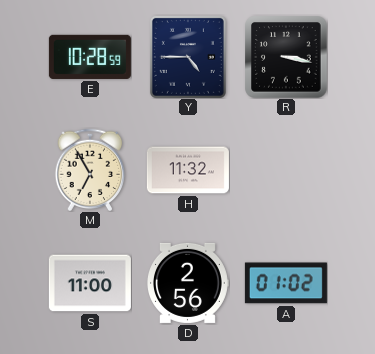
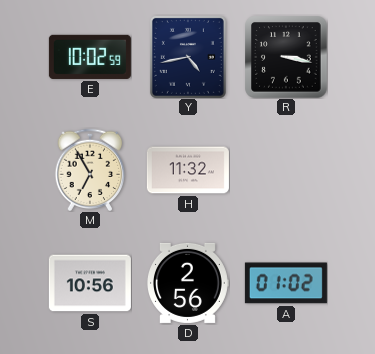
E: 10:28 -> 10:02 (90, 57)
Y: 4:45 -> 4:43 (188, 57)
S: 11:00 -> 10:56 (90, 283)
